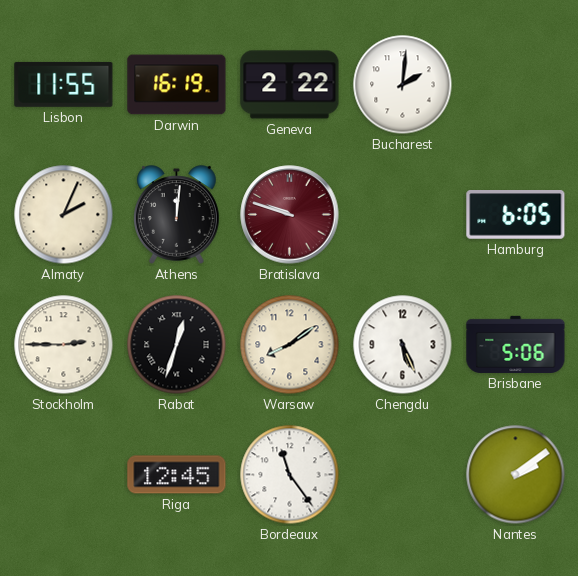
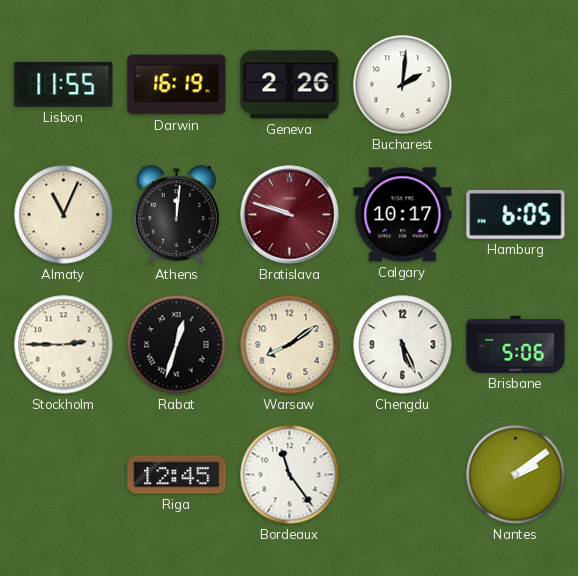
Geneva: 2:22 -> 2:26 (290, 85)
Almaty: 2:04 -> 11:04 (64, 215)
Calgary: none -> 10:17 (403, 215)
